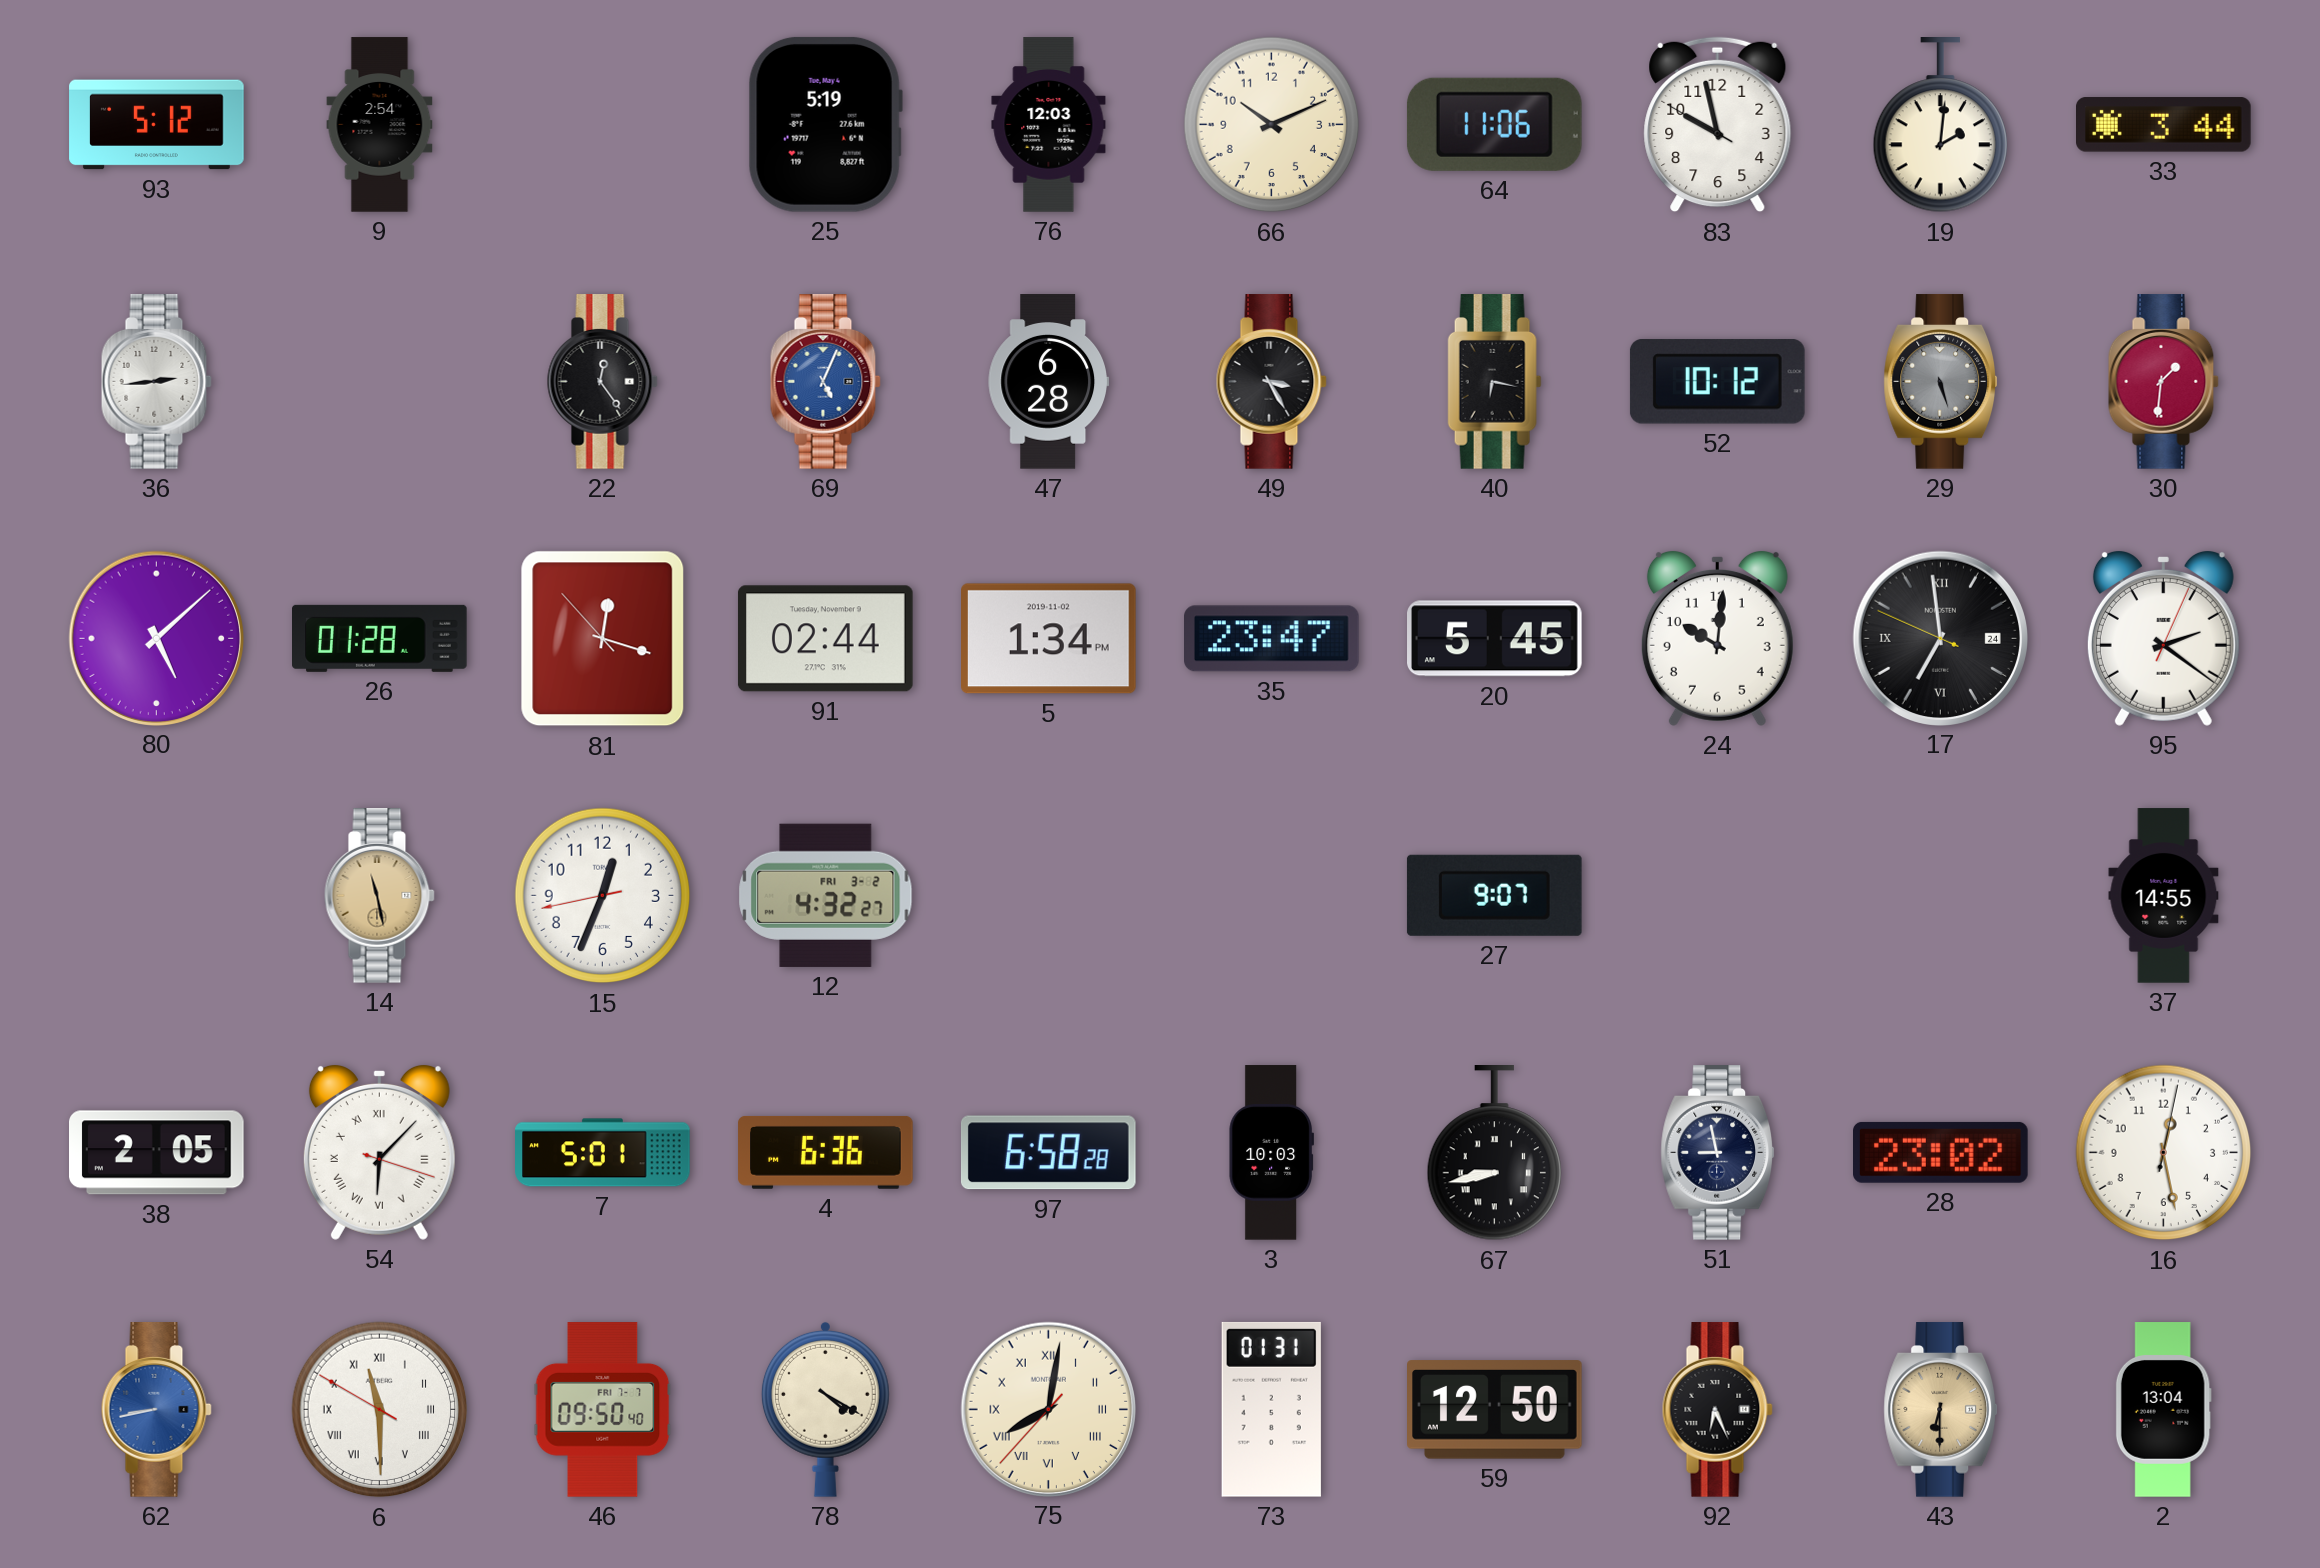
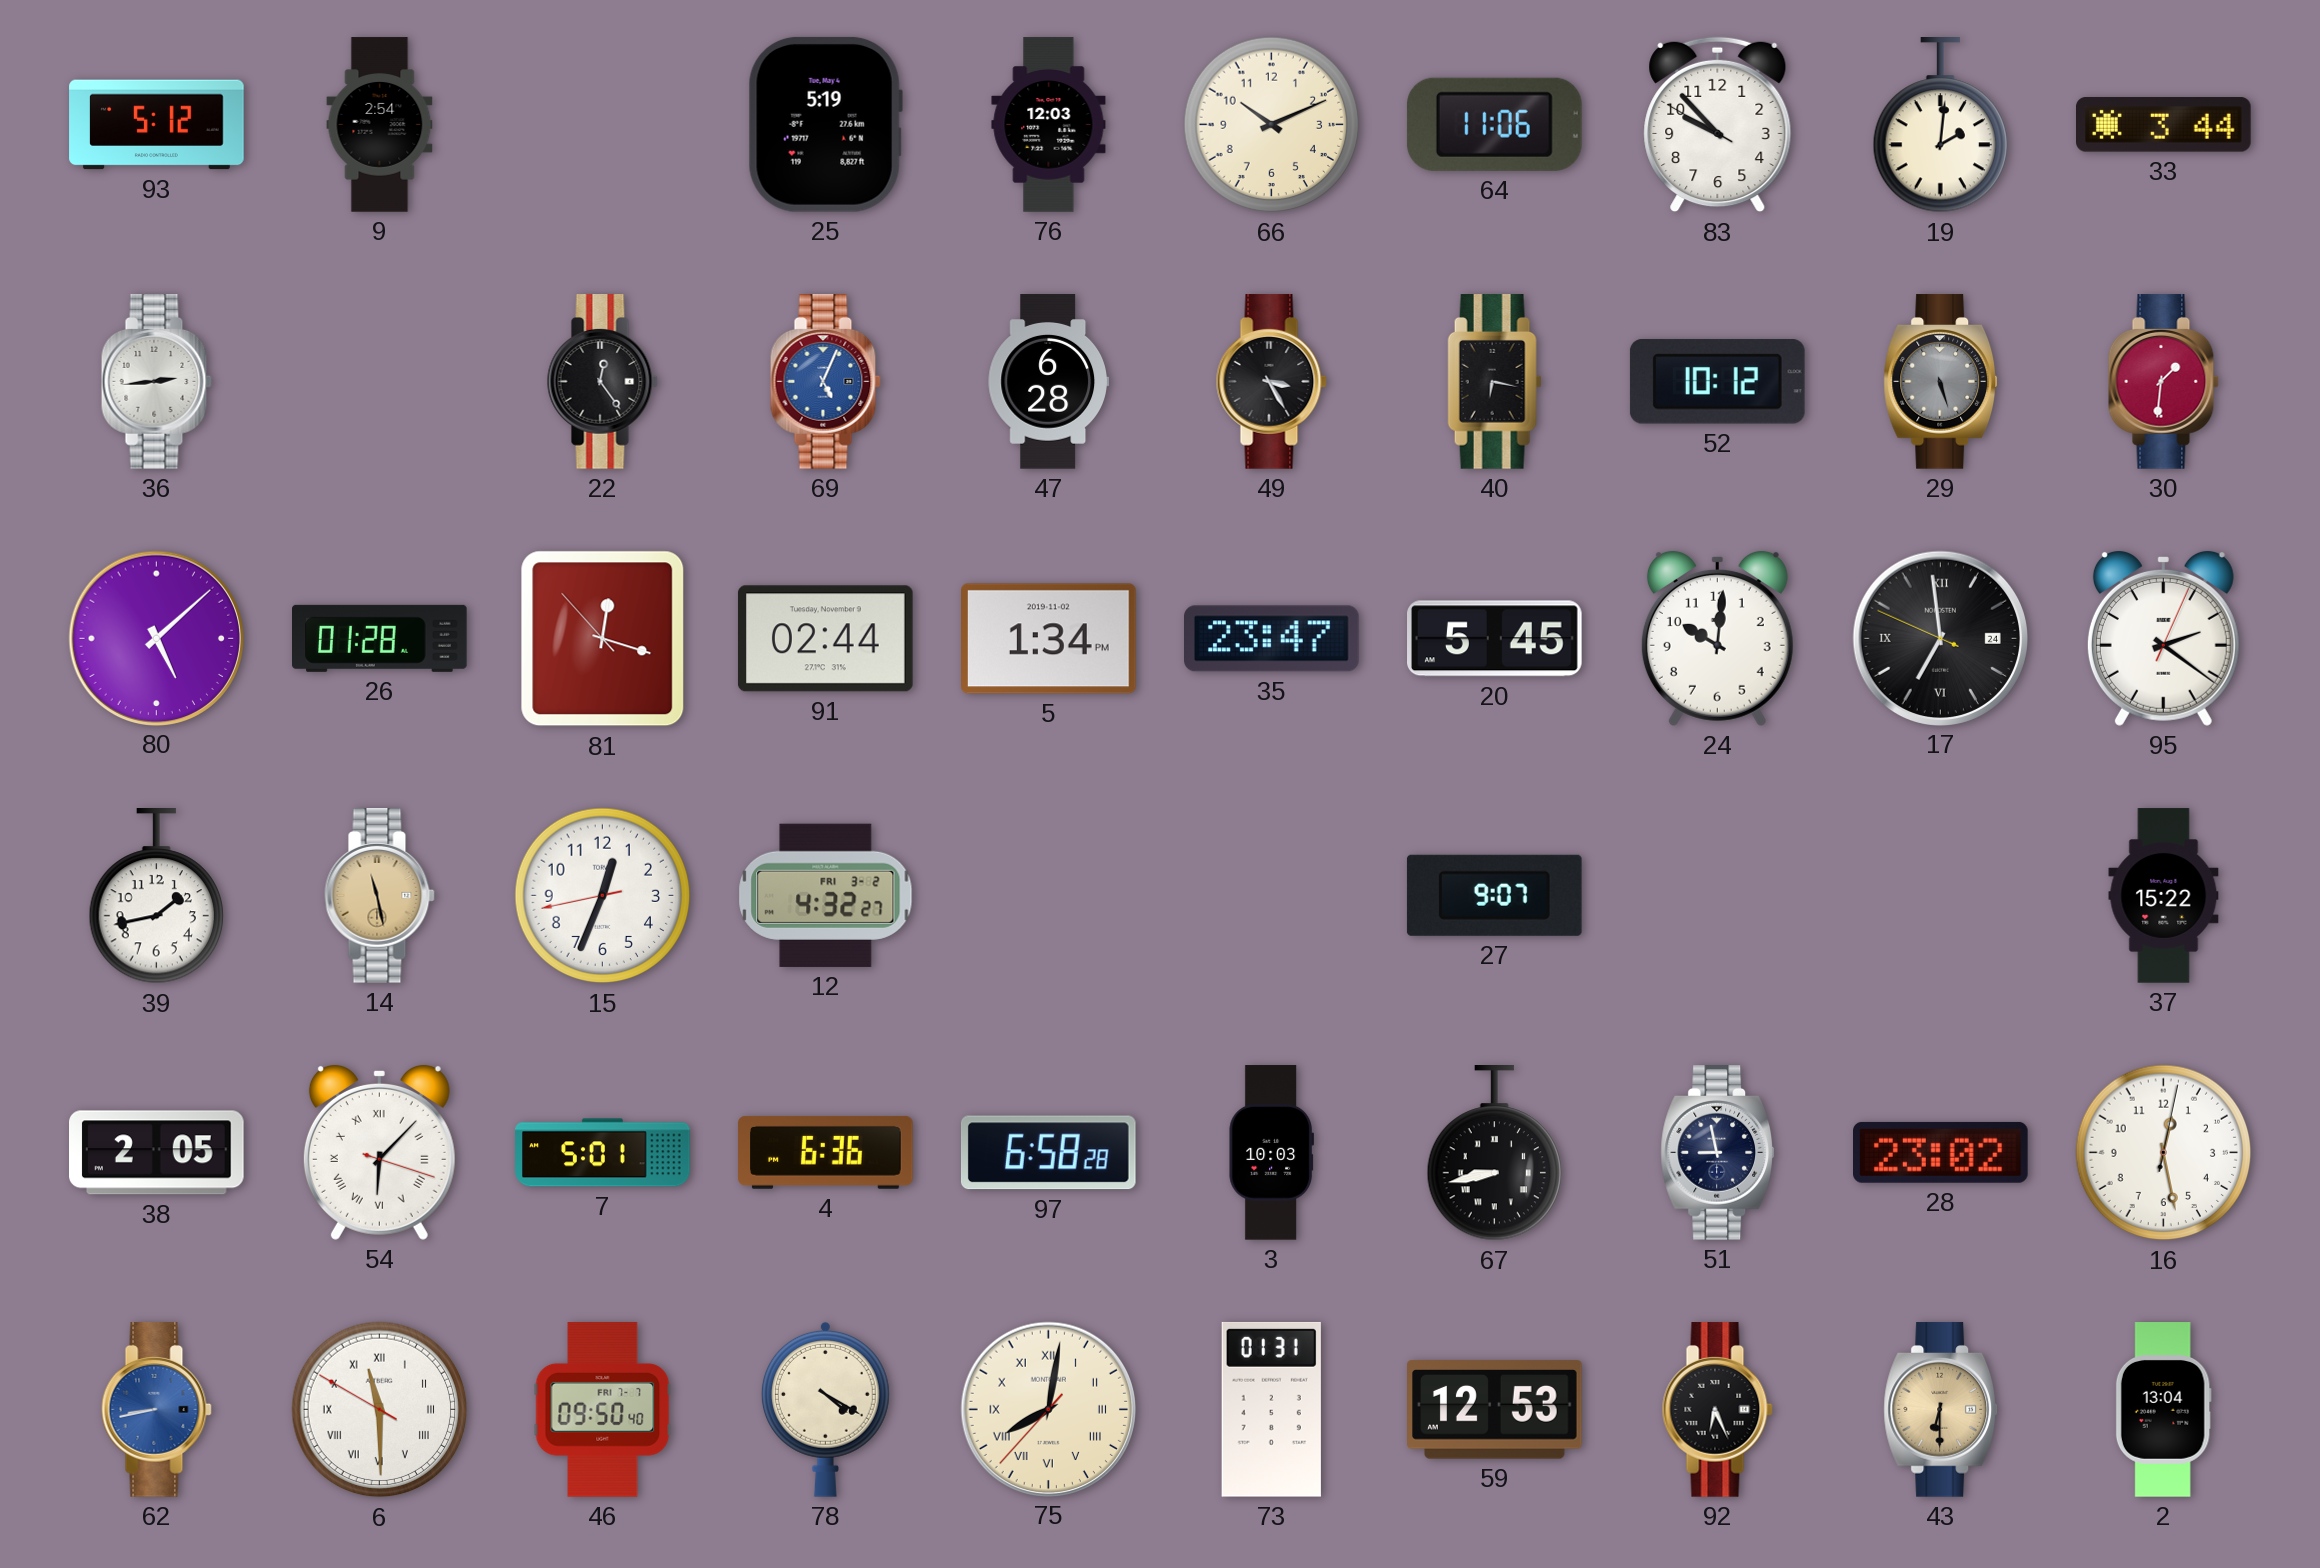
83: 9:57 -> 9:52 (1718, 125)
39: none -> 1:43 (156, 897)
37: 14:55 -> 15:22 (2164, 896)
59: 12:50 -> 12:53 (1495, 1410)
